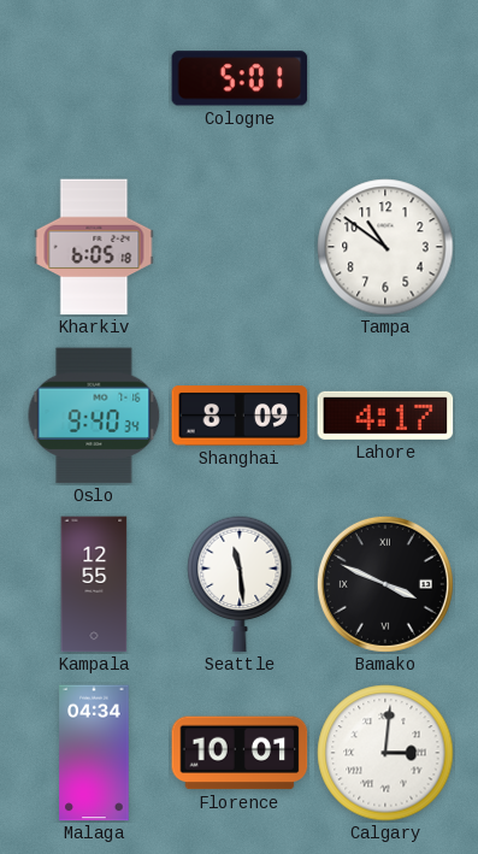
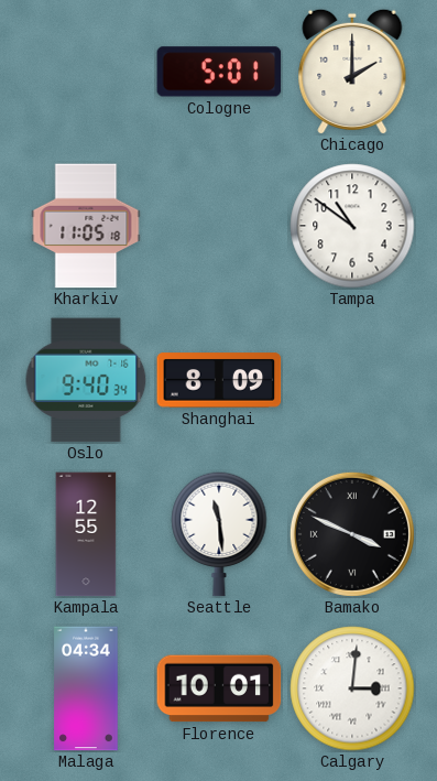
Chicago: none -> 2:00 (352, 72)
Kharkiv: 6:05 -> 11:05 (86, 226)
Lahore: 4:17 -> none (385, 416)
